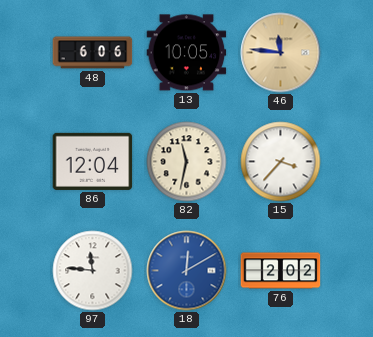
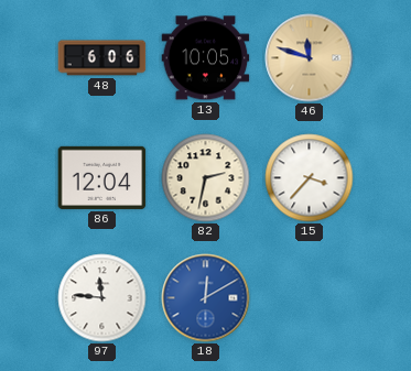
46: 11:46 -> 11:48 (310, 58)
82: 11:32 -> 2:32 (206, 178)
76: 2:02 -> none (281, 271)
